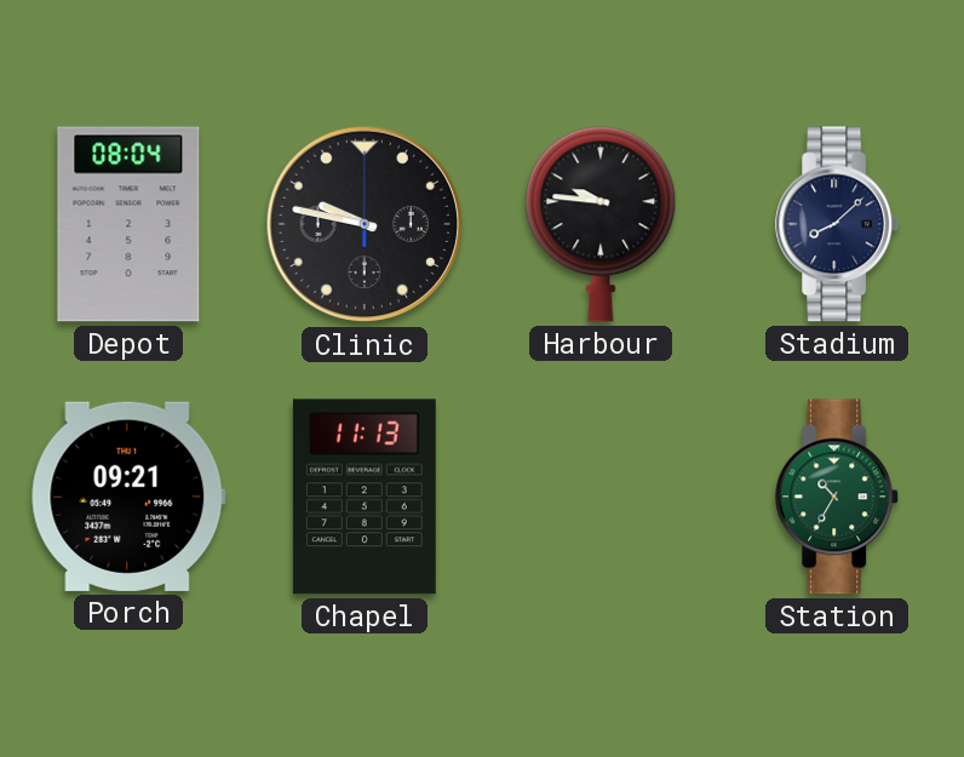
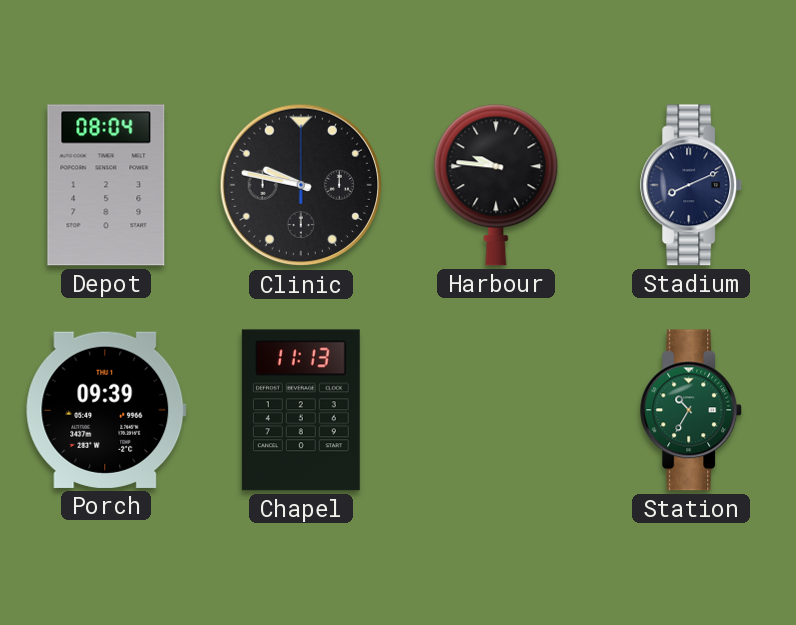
Stadium: 8:08 -> 8:11 (692, 185)
Porch: 09:21 -> 09:39 (106, 410)
